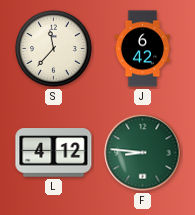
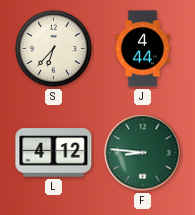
S: 11:37 -> 6:37 (54, 49)
J: 6:42 -> 4:44 (143, 49)
